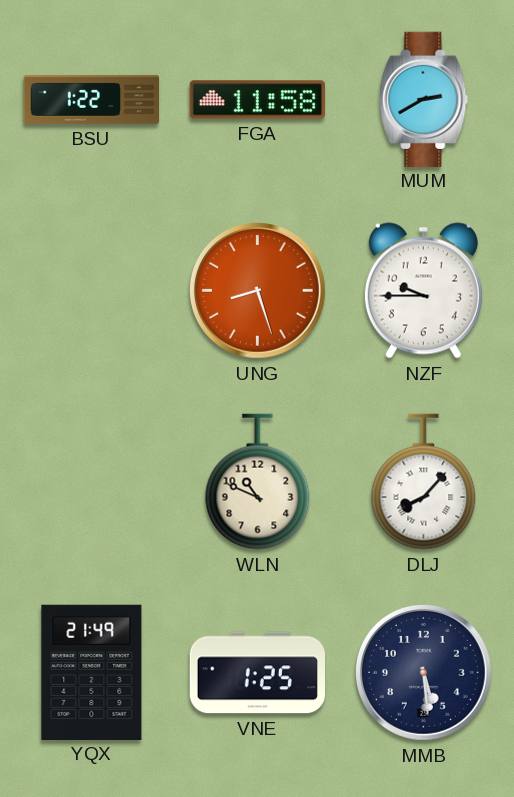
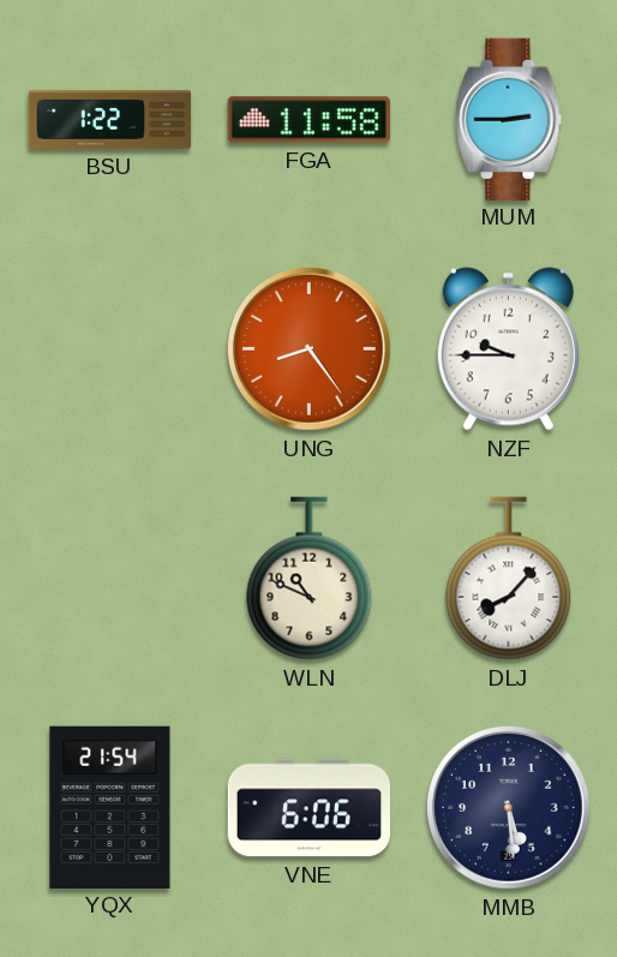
MUM: 2:40 -> 2:45 (509, 119)
UNG: 8:27 -> 8:24 (308, 348)
YQX: 21:49 -> 21:54 (110, 807)
VNE: 1:25 -> 6:06 (308, 808)
